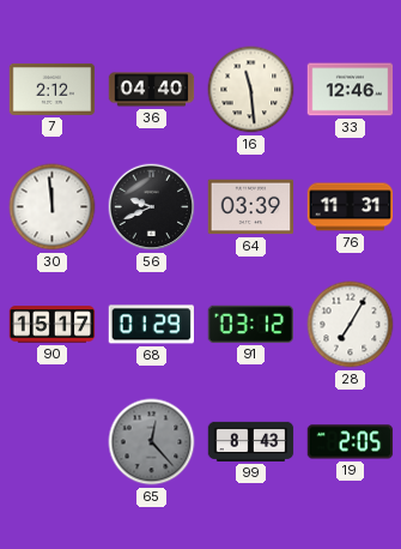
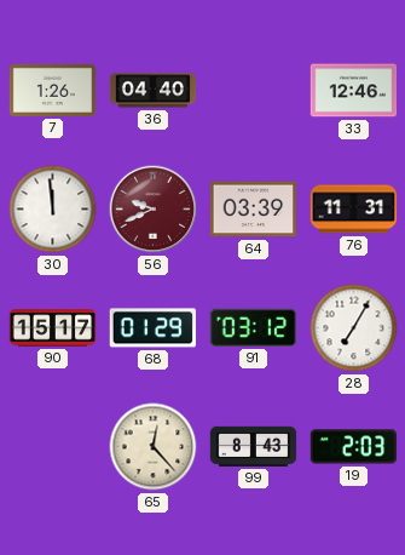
7: 2:12 -> 1:26 (53, 90)
16: 11:29 -> none (251, 90)
56 dial: black -> burgundy (154, 210)
65 dial: grey -> cream (154, 447)
19: 2:05 -> 2:03 (354, 447)
